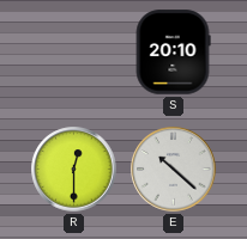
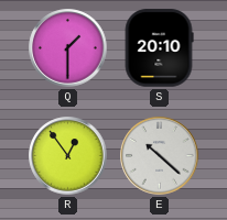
Q: none -> 1:30 (68, 48)
R: 12:30 -> 12:54 (68, 156)
